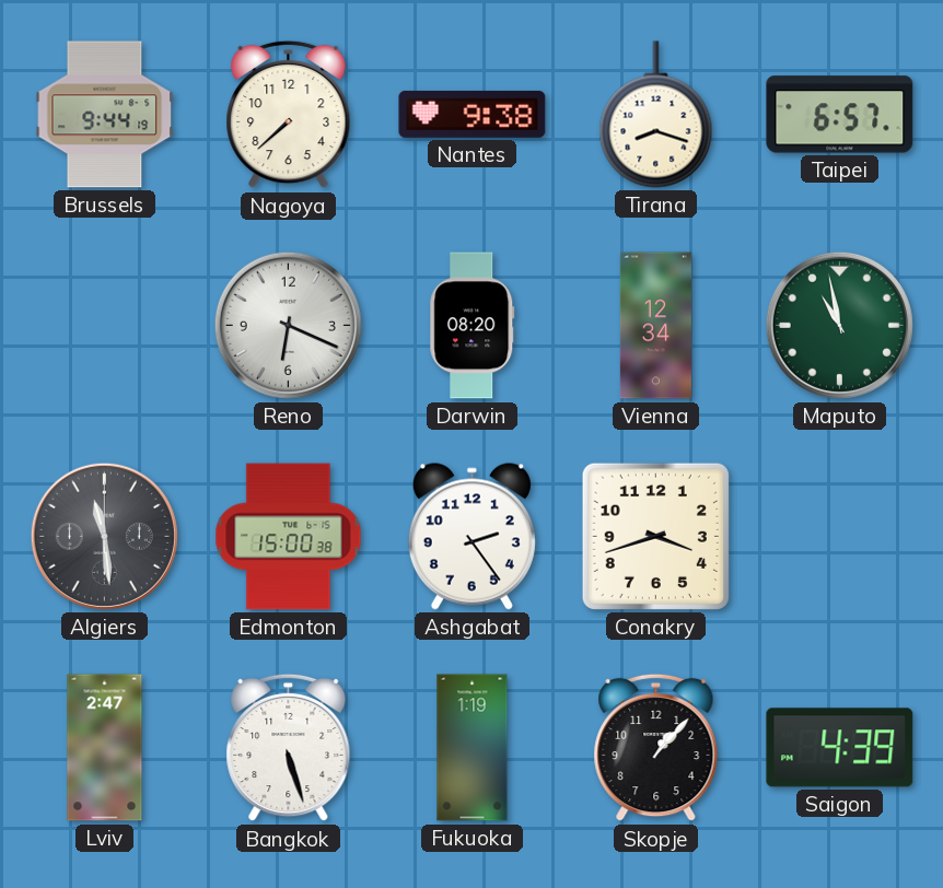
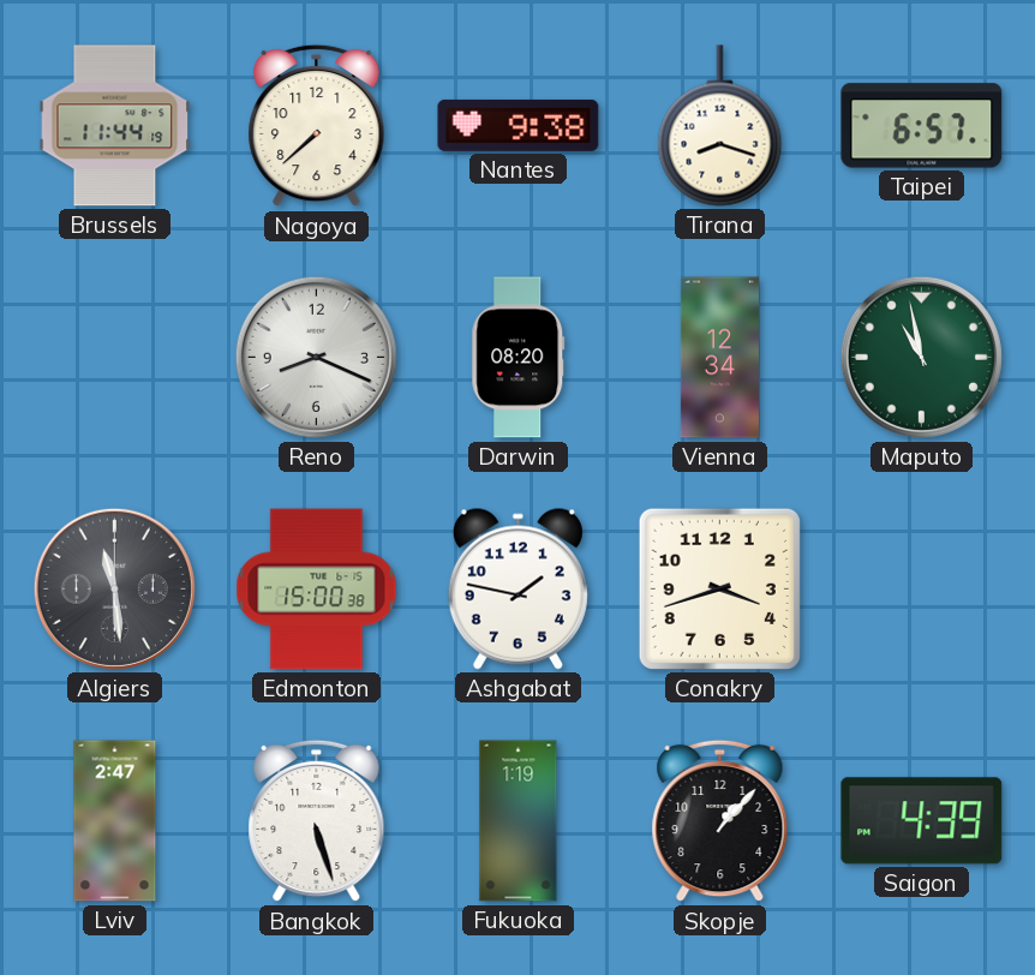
Brussels: 9:44 -> 11:44 (115, 126)
Reno: 6:19 -> 8:19 (316, 357)
Ashgabat: 2:24 -> 1:47 (517, 588)
